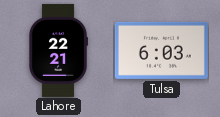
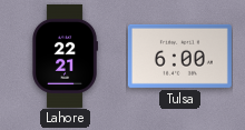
Tulsa: 6:03 -> 6:00 (179, 56)
